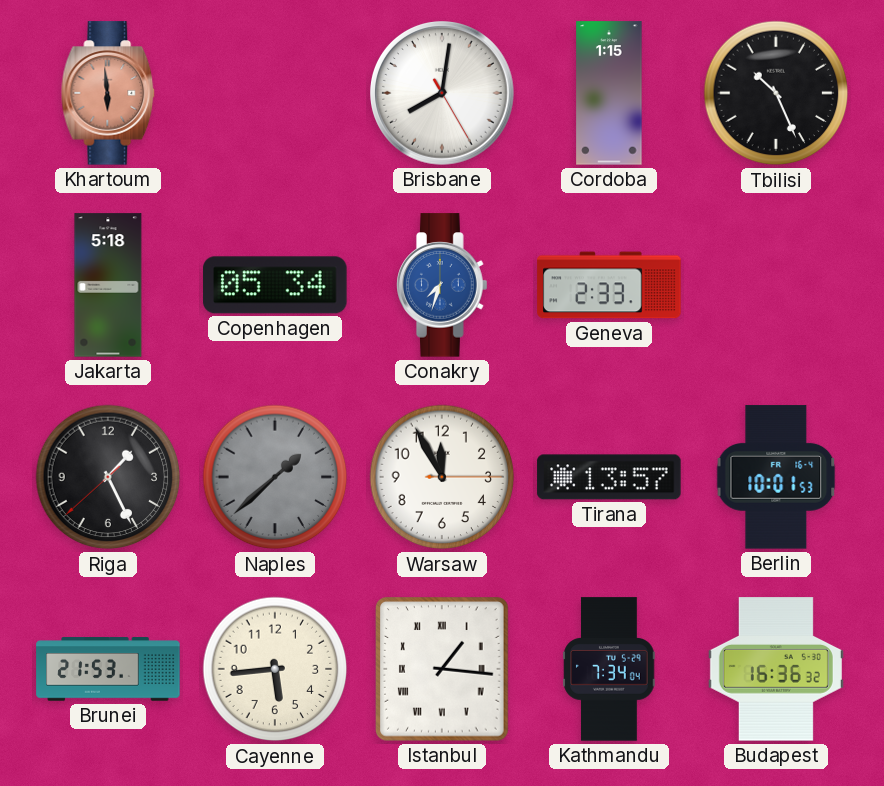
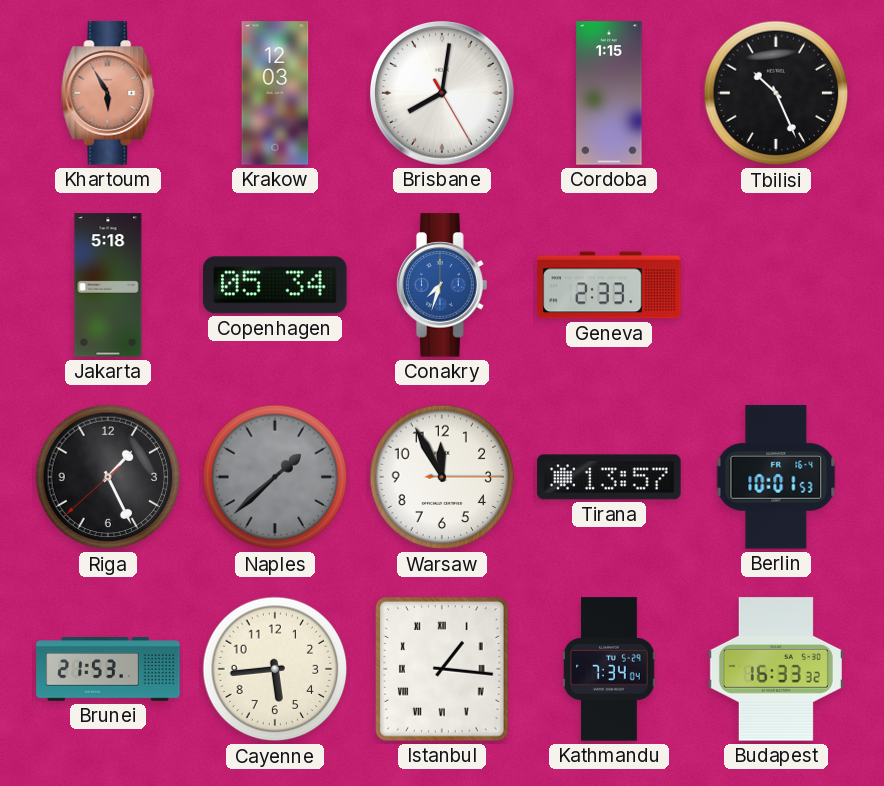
Khartoum: 5:59 -> 5:55 (108, 93)
Krakow: none -> 12:03 (275, 93)
Budapest: 16:36 -> 16:33 (776, 669)
